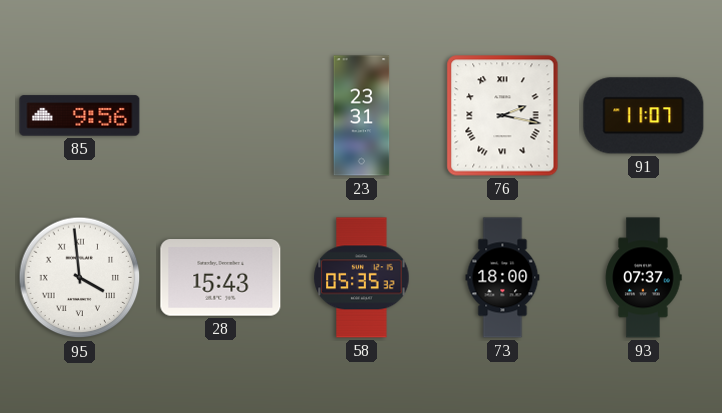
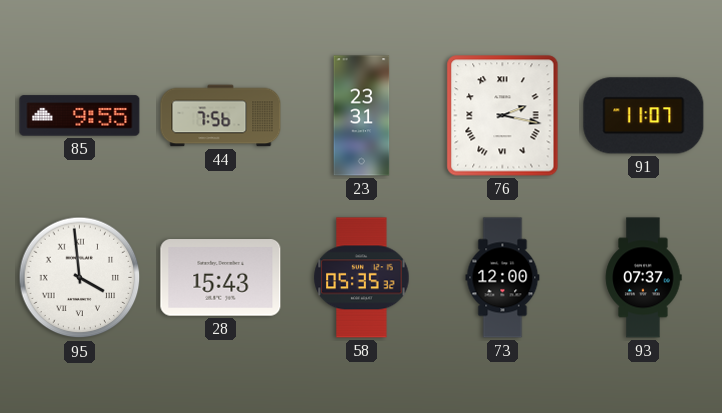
85: 9:56 -> 9:55 (80, 116)
44: none -> 7:56 (221, 116)
73: 18:00 -> 12:00 (503, 278)
